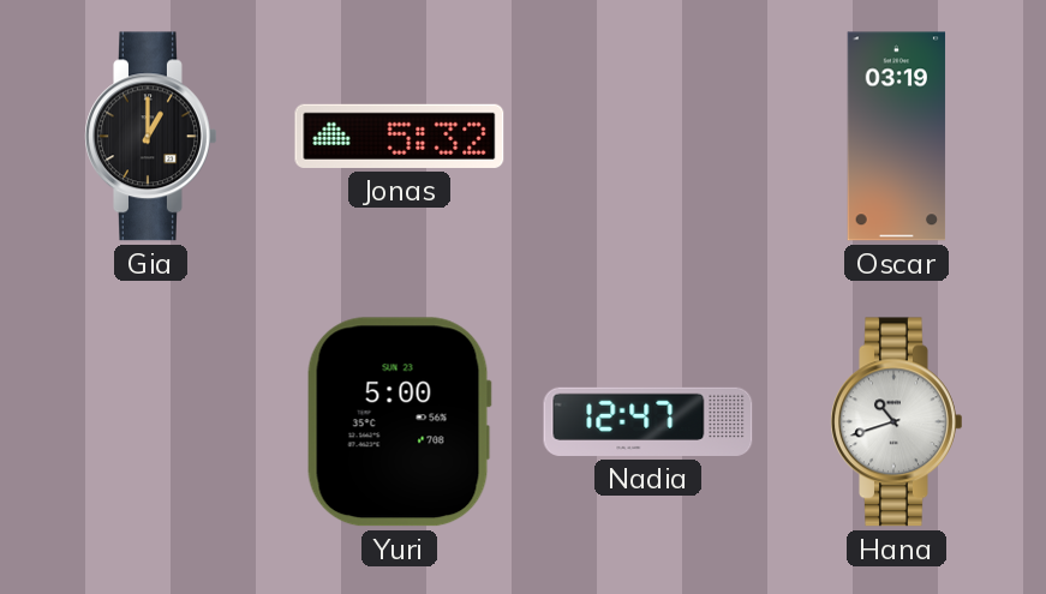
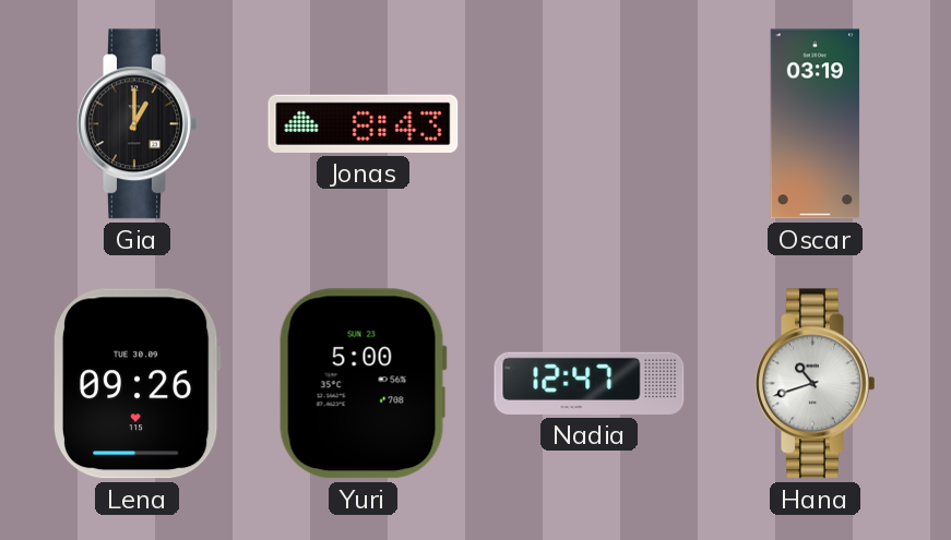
Jonas: 5:32 -> 8:43 (364, 123)
Lena: none -> 09:26 (136, 384)
